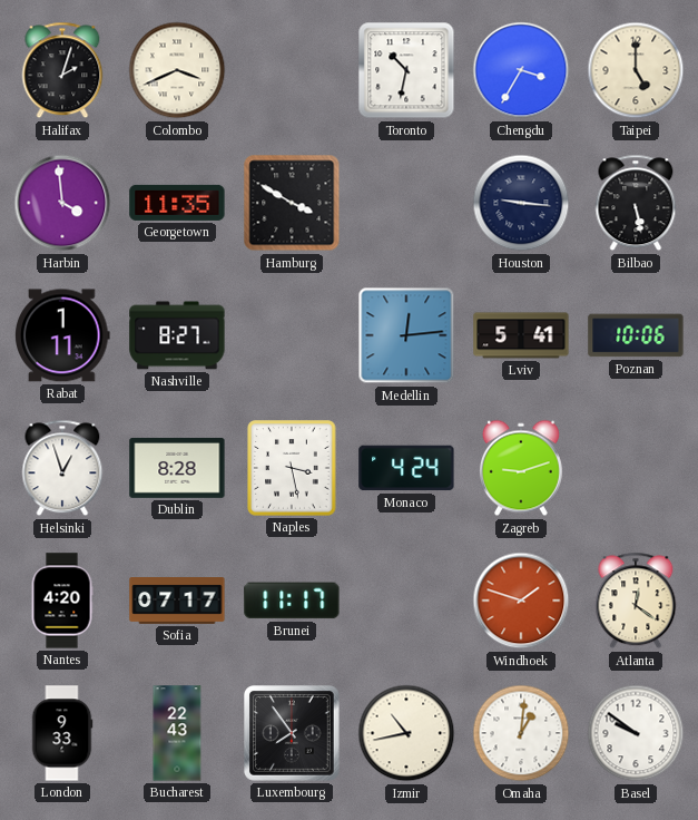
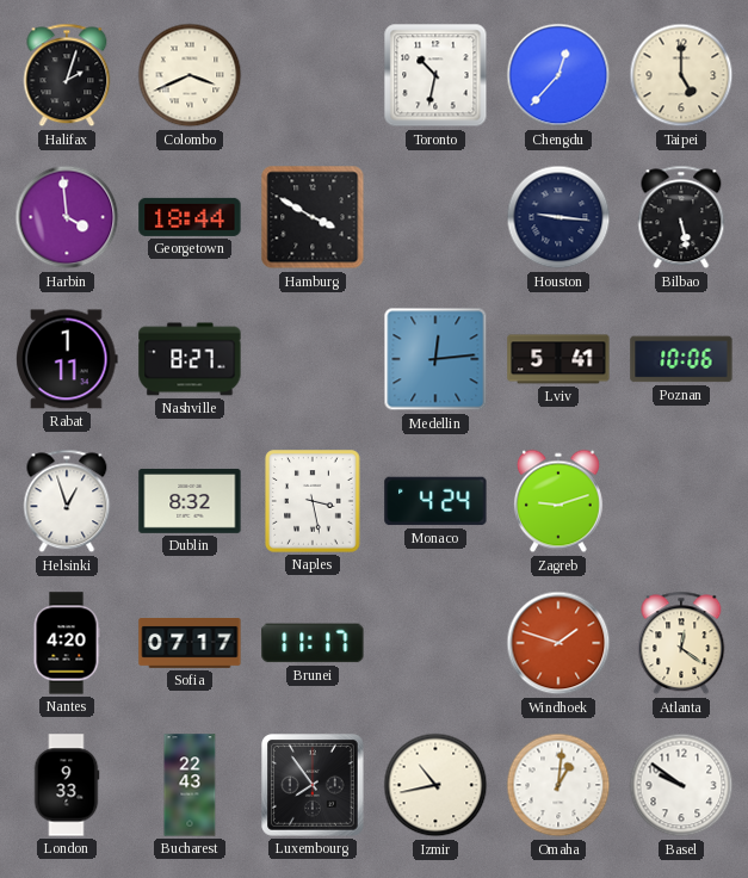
Chengdu: 3:35 -> 12:37 (558, 75)
Georgetown: 11:35 -> 18:44 (190, 217)
Dublin: 8:28 -> 8:32 (190, 501)
